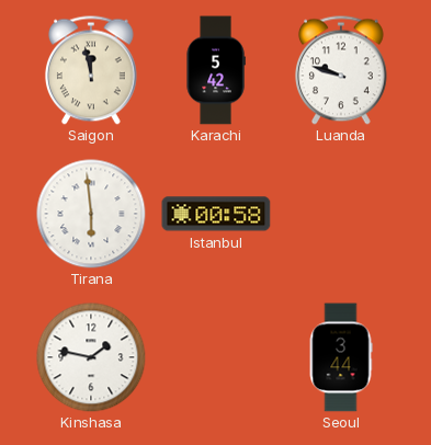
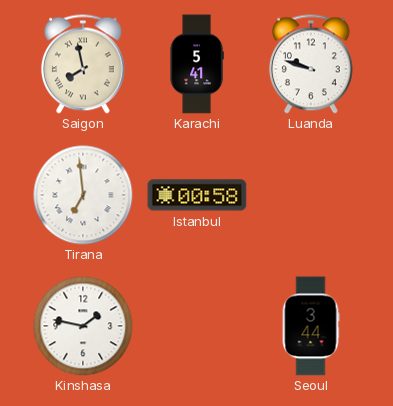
Saigon: 11:58 -> 7:58 (83, 64)
Karachi: 5:42 -> 5:41 (197, 64)
Tirana: 5:59 -> 6:59 (83, 195)
